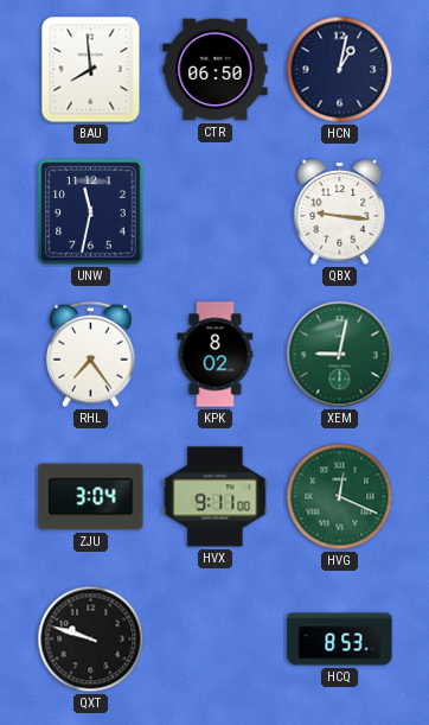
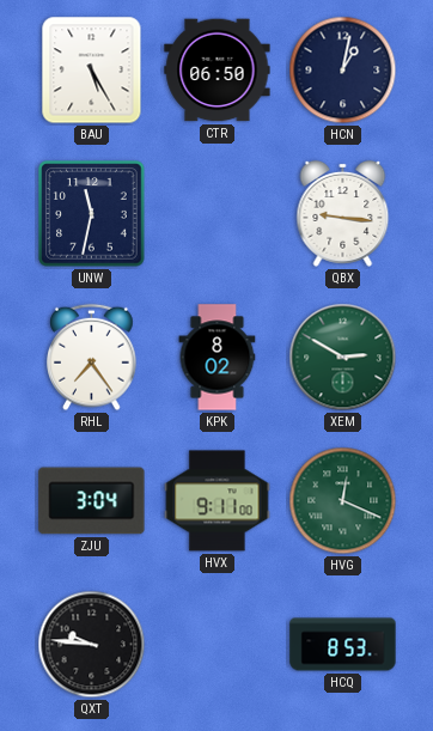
BAU: 7:59 -> 5:25 (92, 71)
XEM: 9:02 -> 2:50 (343, 358)
QXT: 9:48 -> 9:46 (92, 645)
